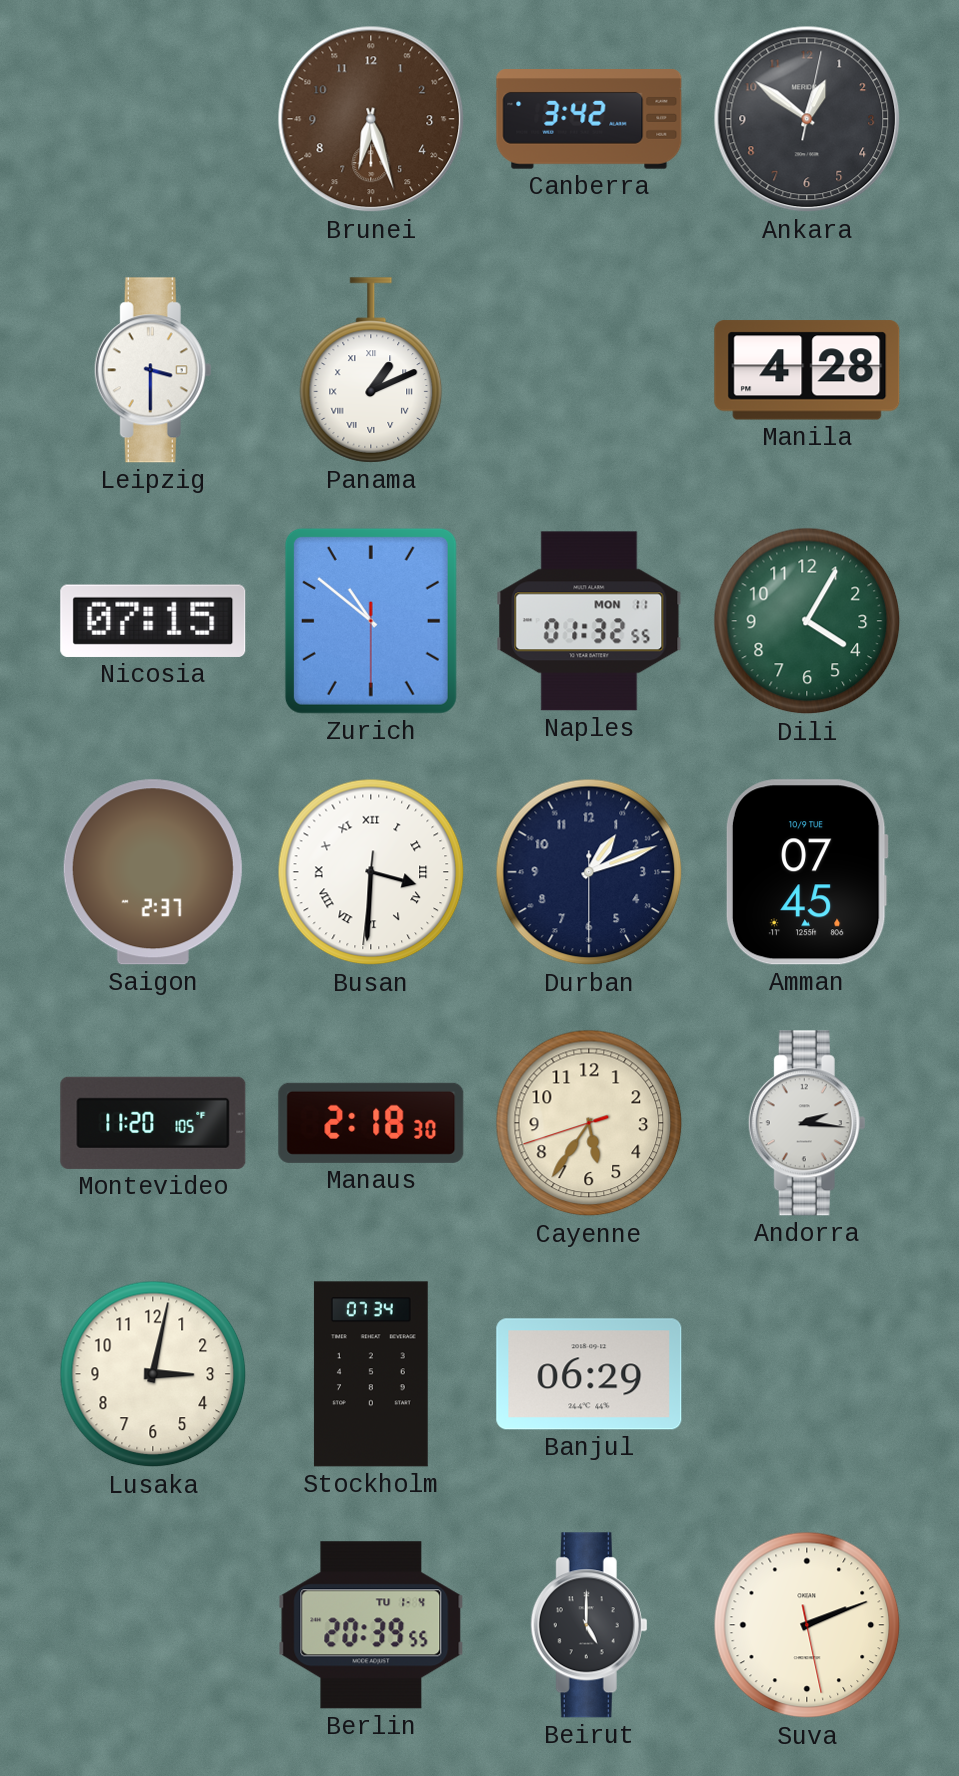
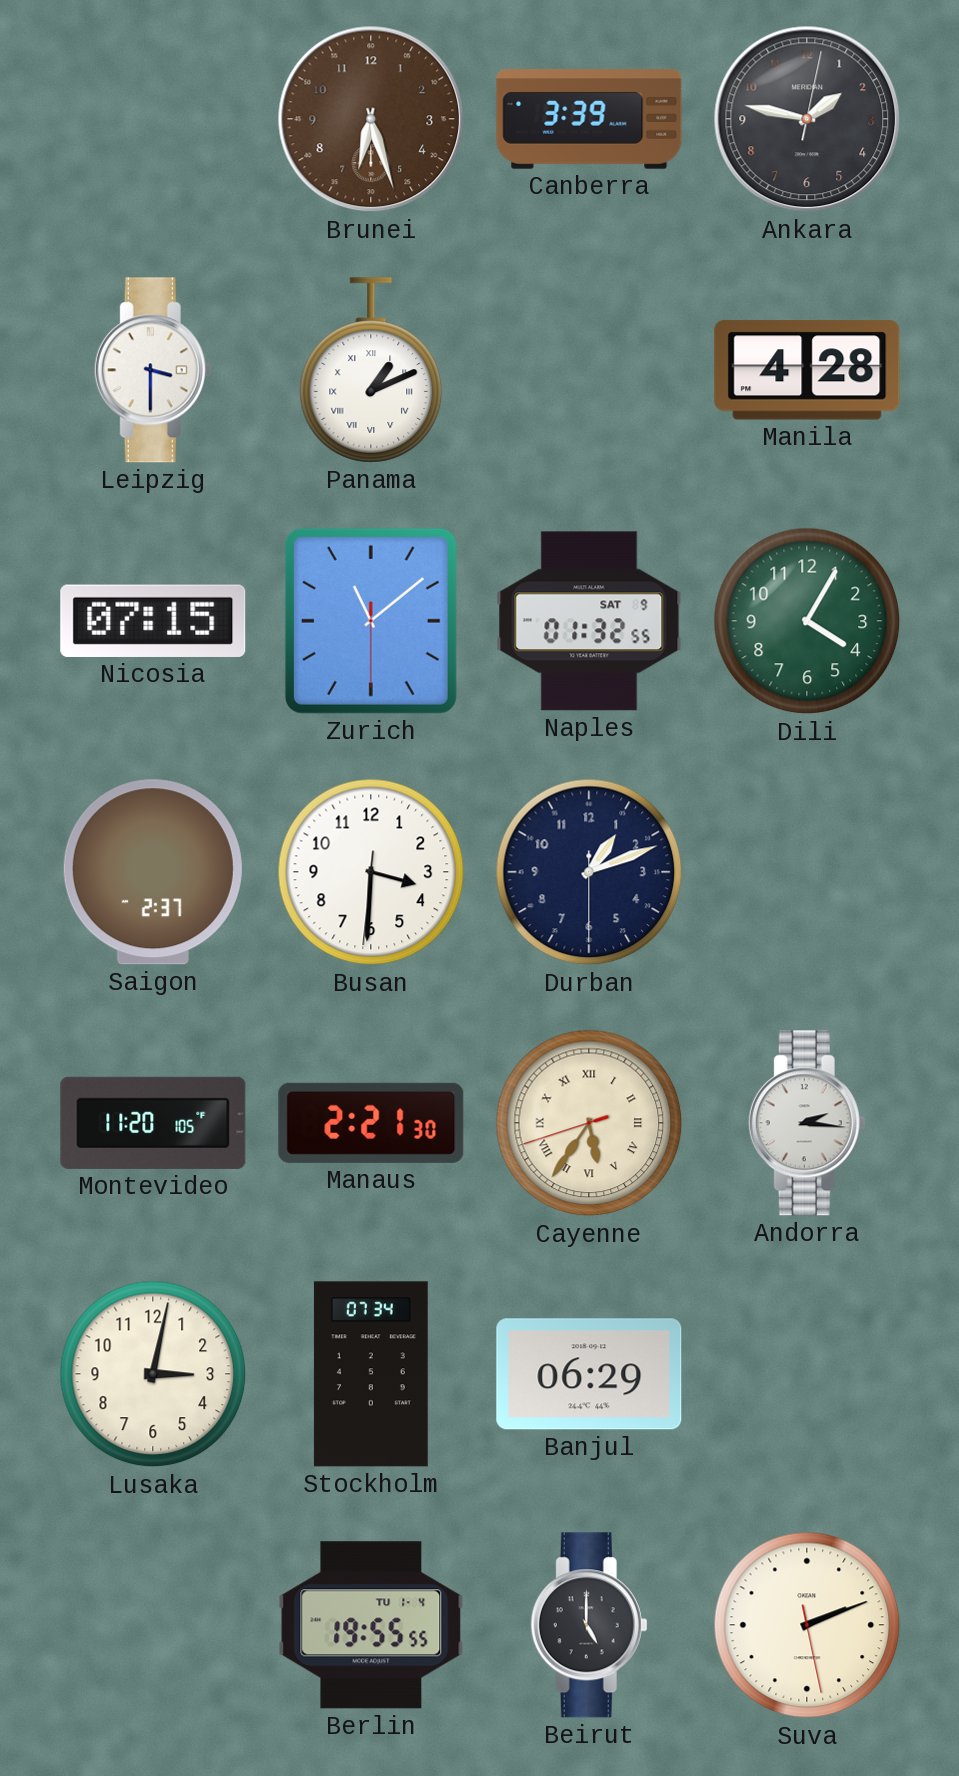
Canberra: 3:42 -> 3:39 (589, 119)
Ankara: 12:51 -> 1:47 (807, 119)
Zurich: 10:51 -> 11:08 (371, 621)
Naples date: MON 11 -> SAT 9 (589, 621)
Busan numerals: Roman -> Arabic (371, 872)
Amman: 07:45 -> none (807, 872)
Manaus: 2:18 -> 2:21 (371, 1123)
Cayenne numerals: Arabic -> Roman (589, 1123)
Berlin: 20:39 -> 19:55 (371, 1625)
